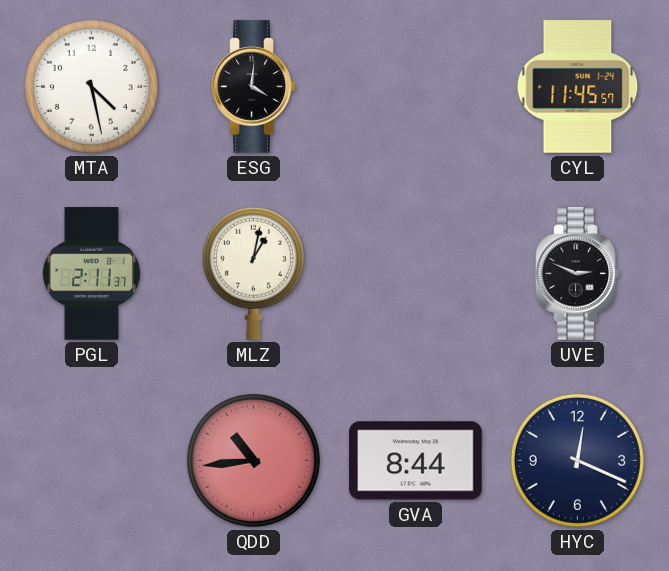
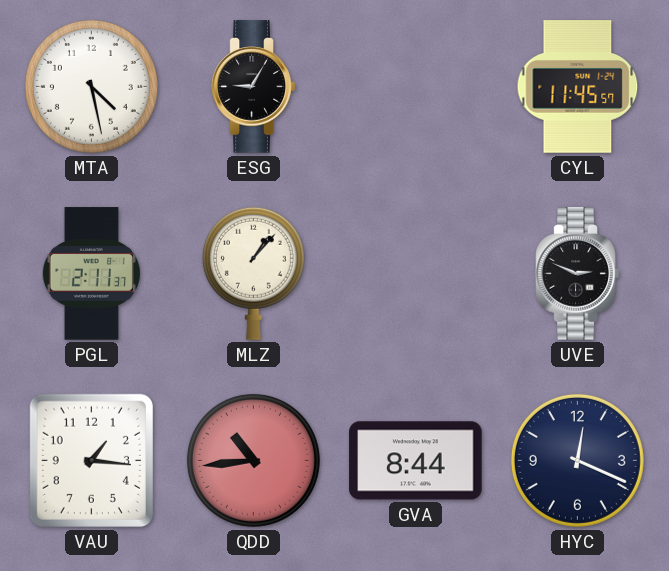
ESG: 4:01 -> 9:05 (254, 87)
MLZ: 1:02 -> 1:07 (253, 273)
VAU: none -> 1:16 (91, 460)
